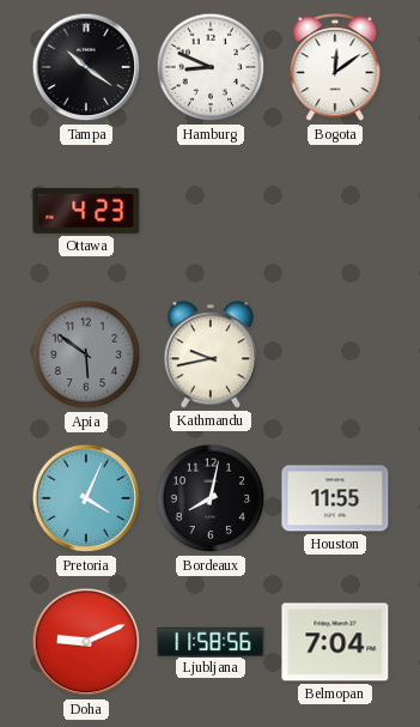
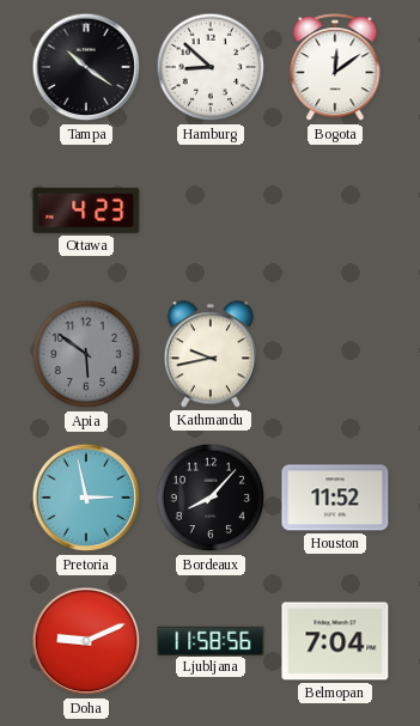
Hamburg: 8:49 -> 8:52 (211, 67)
Pretoria: 4:04 -> 2:58 (86, 498)
Bordeaux: 8:02 -> 8:07 (211, 498)
Houston: 11:55 -> 11:52 (335, 498)
